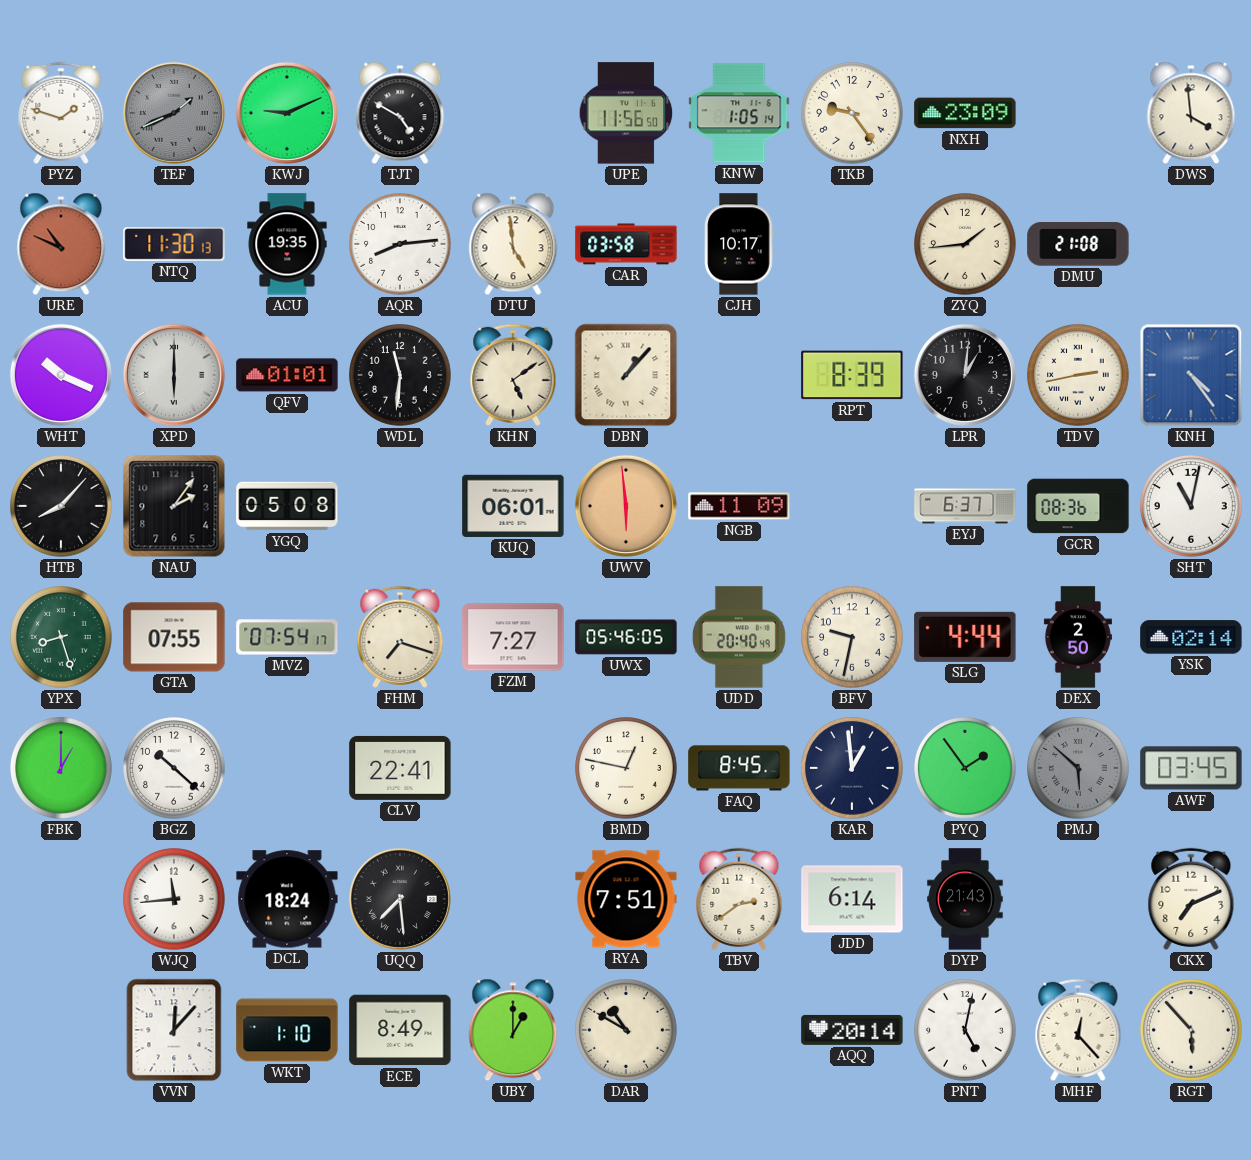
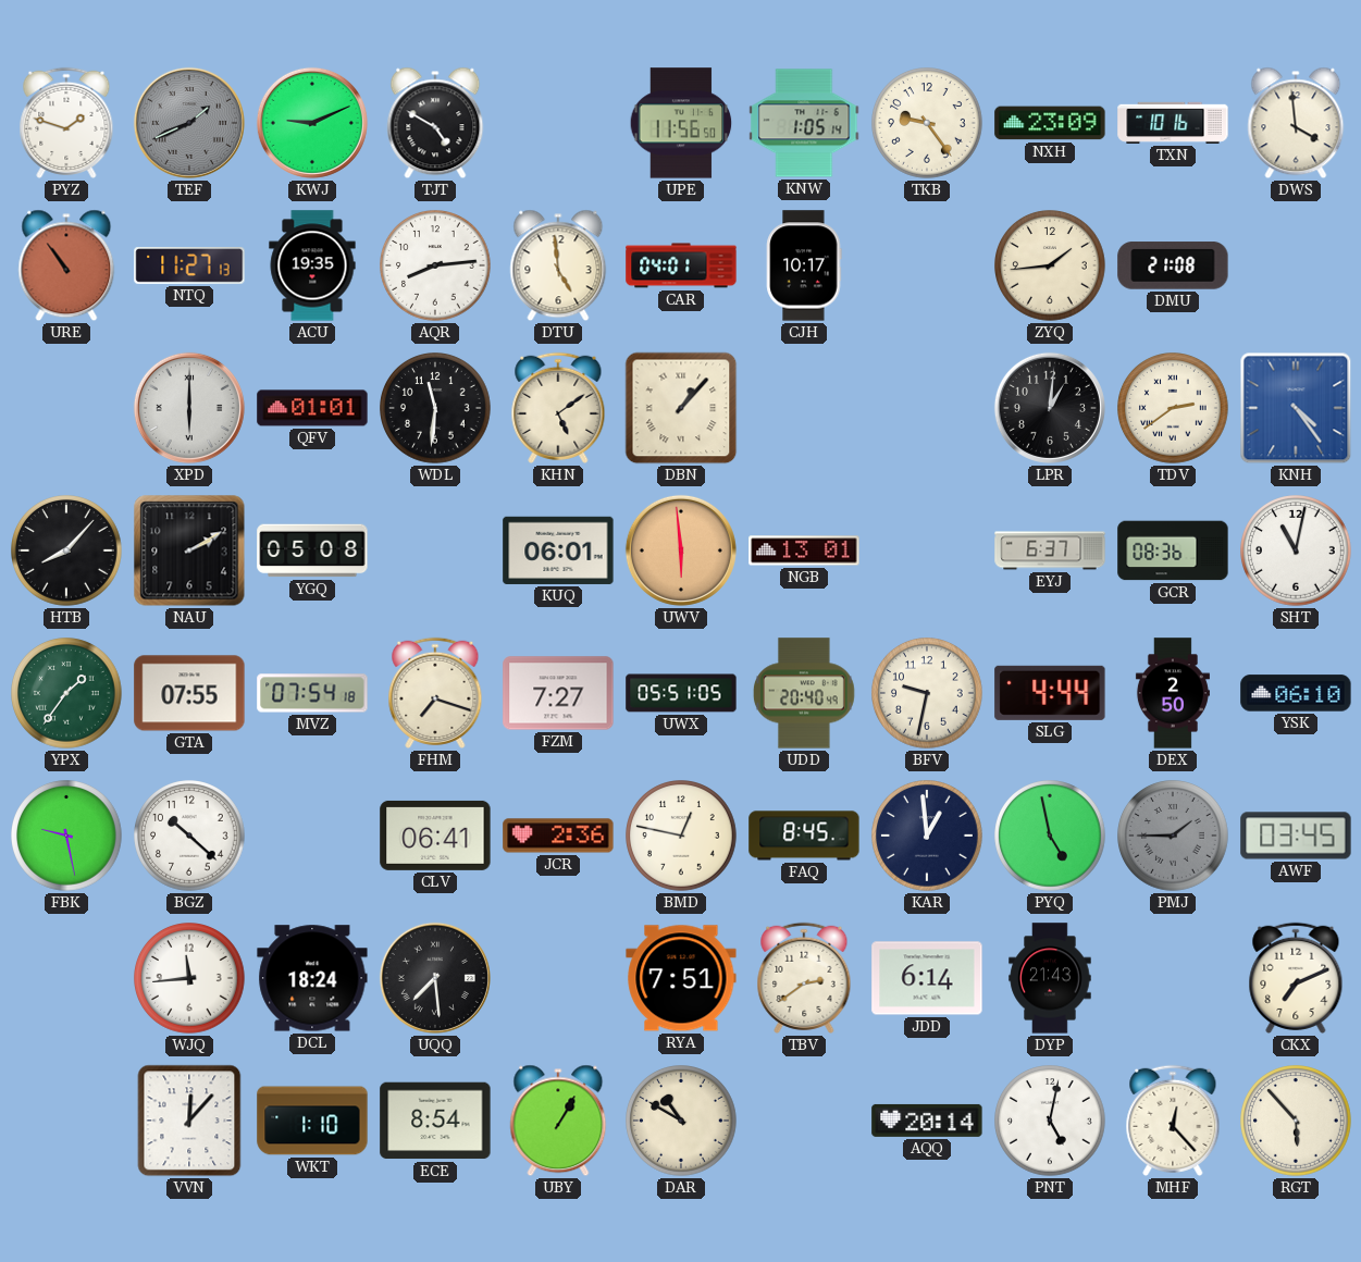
TXN: none -> 10:16 (1173, 123)
URE: 10:49 -> 10:54 (66, 265)
NTQ: 11:30 -> 11:27 (189, 267)
CAR: 03:58 -> 04:01 (681, 265)
WHT: 10:19 -> none (61, 375)
RPT: 8:39 -> none (852, 375)
TDV: 2:43 -> 2:39 (1174, 409)
NAU: 2:06 -> 2:10 (189, 550)
NGB: 11:09 -> 13:01 (804, 550)
YPX: 8:27 -> 1:36 (67, 694)
MVZ: 07:54:17 -> 07:54:18 (312, 693)
UWX: 05:46 -> 05:51 (681, 693)
YSK: 02:14 -> 06:10 (1296, 693)
FBK: 1:00 -> 9:28 (67, 837)
CLV: 22:41 -> 06:41 (435, 836)
JCR: none -> 2:36 (558, 836)
PYQ: 1:54 -> 4:58 (1051, 837)
PMJ: 5:52 -> 1:45 (1174, 837)
ECE: 8:49 -> 8:54 (435, 1121)
UBY: 1:00 -> 1:05 (558, 1121)
